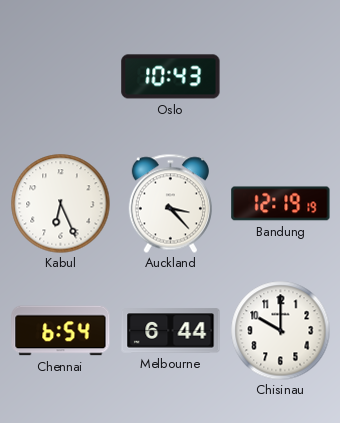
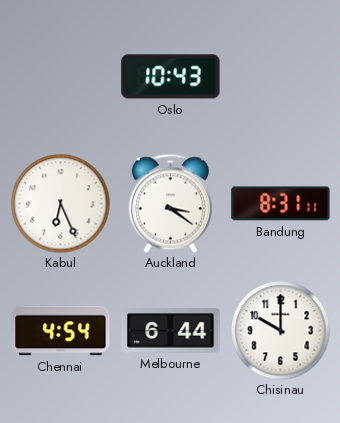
Auckland: 3:23 -> 3:21 (170, 203)
Bandung: 12:19 -> 8:31 (281, 204)
Chennai: 6:54 -> 4:54 (61, 331)
